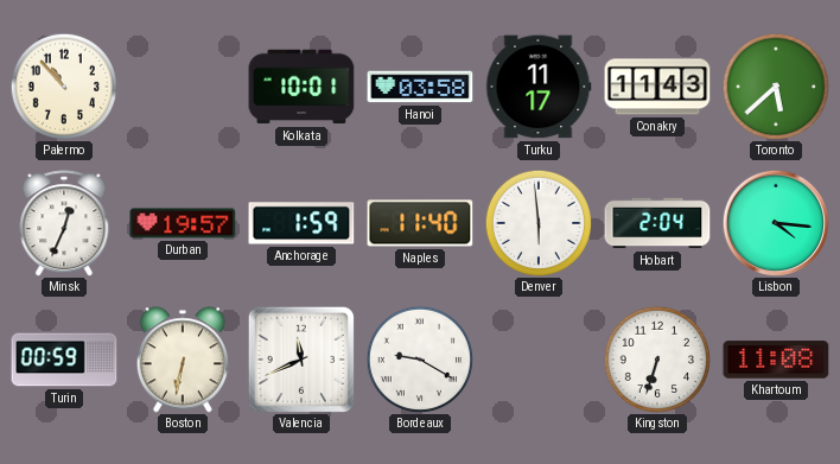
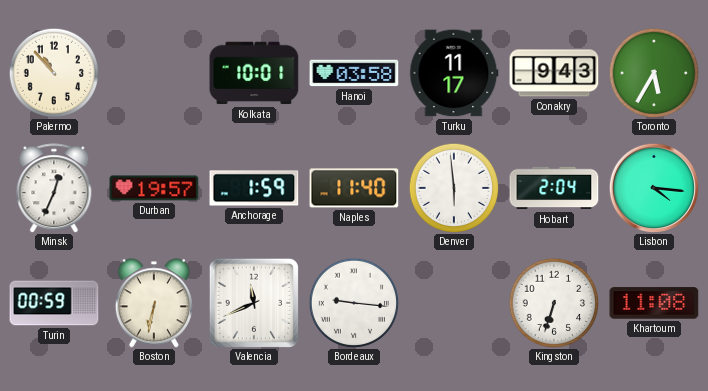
Conakry: 11:43 -> 9:43 (554, 73)
Toronto: 5:38 -> 5:35 (653, 72)
Bordeaux: 9:20 -> 9:16 (353, 302)
